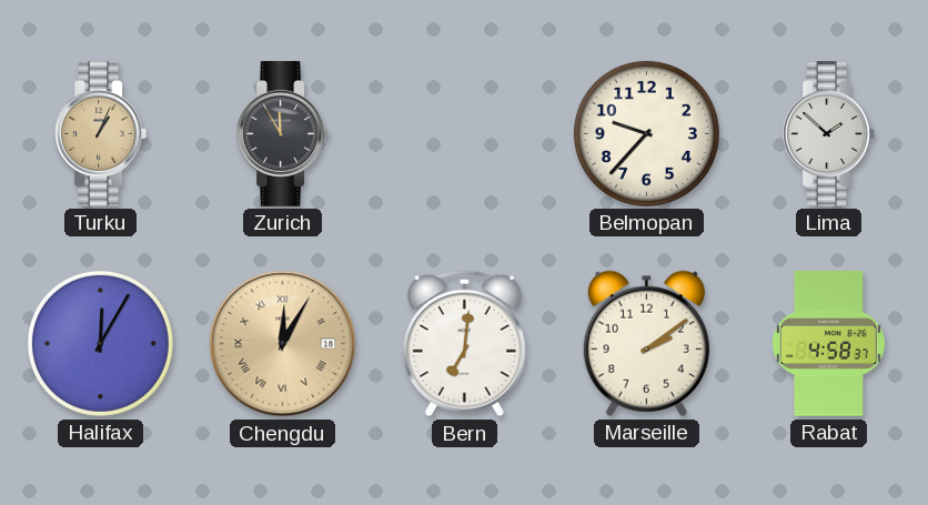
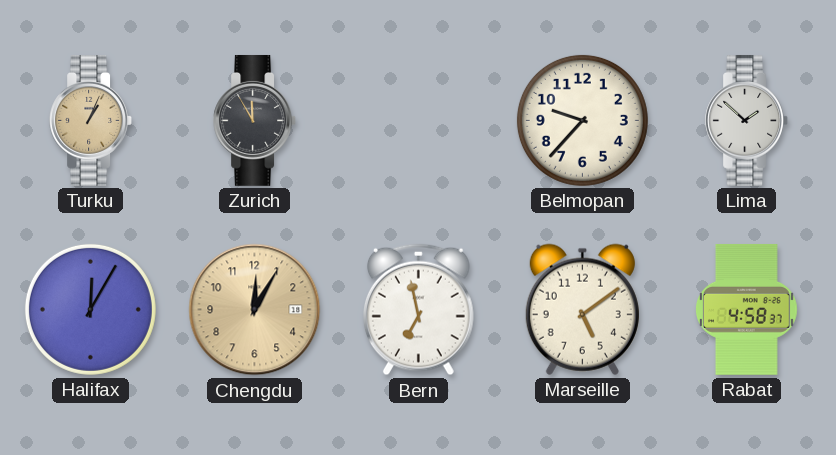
Chengdu numerals: Roman -> Arabic (255, 310)
Bern: 7:01 -> 6:58 (418, 310)
Marseille: 2:09 -> 5:09 (582, 309)
